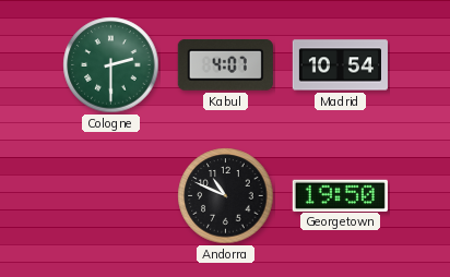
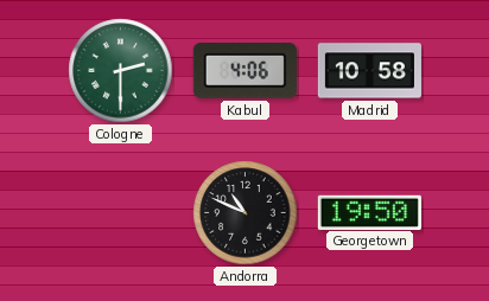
Kabul: 4:07 -> 4:06 (244, 71)
Madrid: 10:54 -> 10:58 (369, 71)
